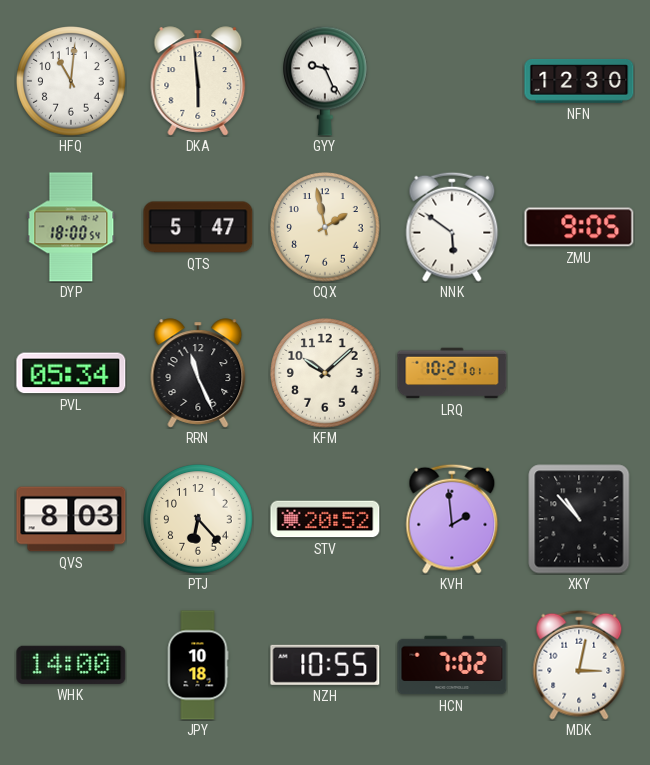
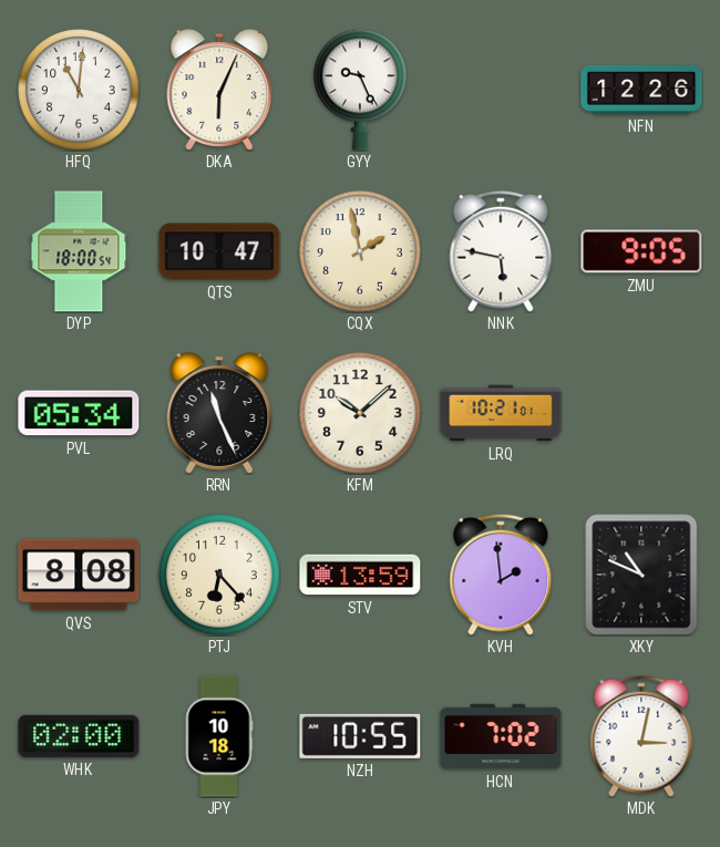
DKA: 5:59 -> 6:04 (219, 90)
NFN: 12:30 -> 12:26 (641, 91)
QTS: 5:47 -> 10:47 (219, 251)
NNK: 5:51 -> 5:47 (501, 251)
QVS: 8:03 -> 8:08 (79, 575)
STV: 20:52 -> 13:59 (360, 575)
XKY: 10:53 -> 10:49 (641, 575)
WHK: 14:00 -> 02:00 (79, 736)
